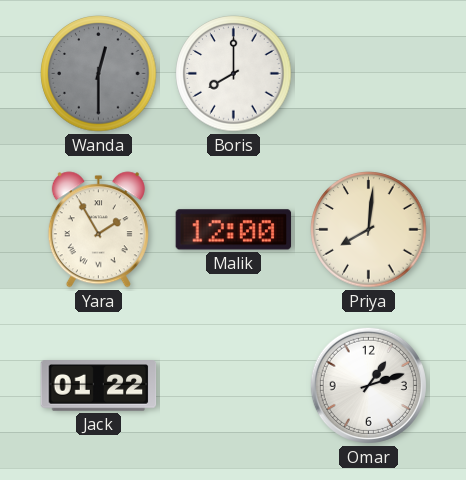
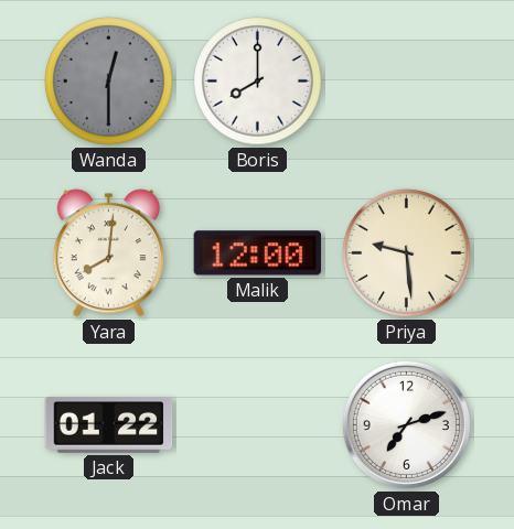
Yara: 1:55 -> 8:01 (108, 253)
Priya: 8:01 -> 9:29 (407, 253)
Omar: 1:12 -> 7:12 (406, 424)
